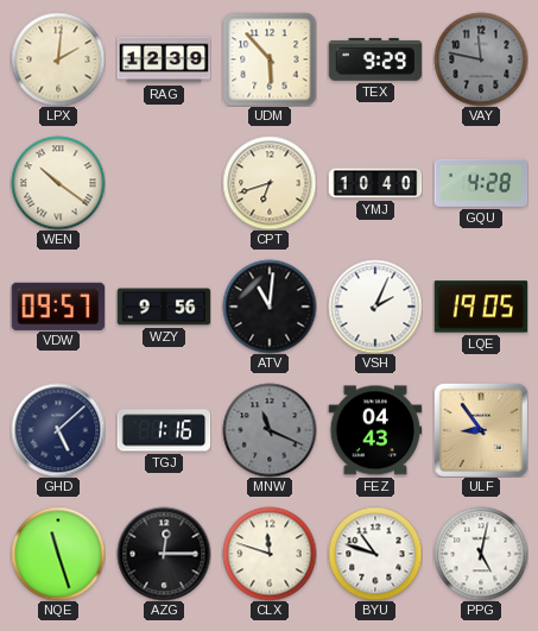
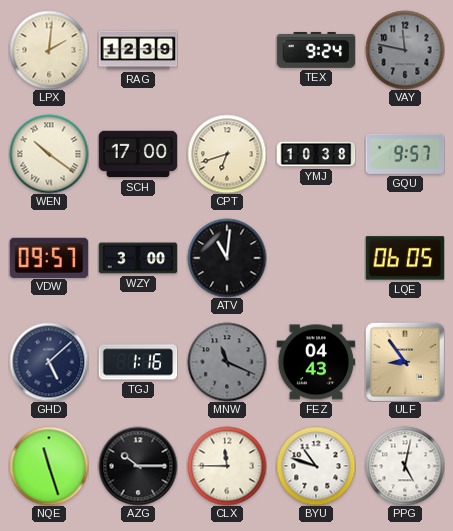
UDM: 5:53 -> none (270, 59)
TEX: 9:29 -> 9:24 (316, 50)
SCH: none -> 17:00 (138, 154)
YMJ: 10:40 -> 10:38 (316, 154)
GQU: 4:28 -> 9:57 (405, 154)
WZY: 9:56 -> 3:00 (138, 258)
VSH: 2:04 -> none (375, 307)
LQE: 19:05 -> 06:05 (405, 258)
AZG: 12:15 -> 10:15 (138, 466)
CLX: 11:48 -> 11:45 (227, 466)
